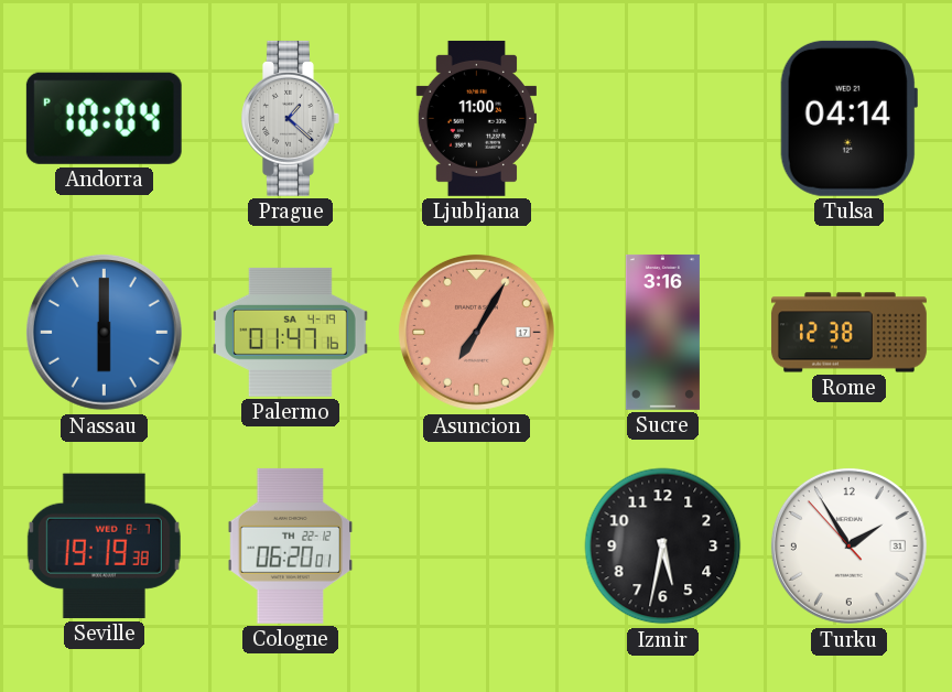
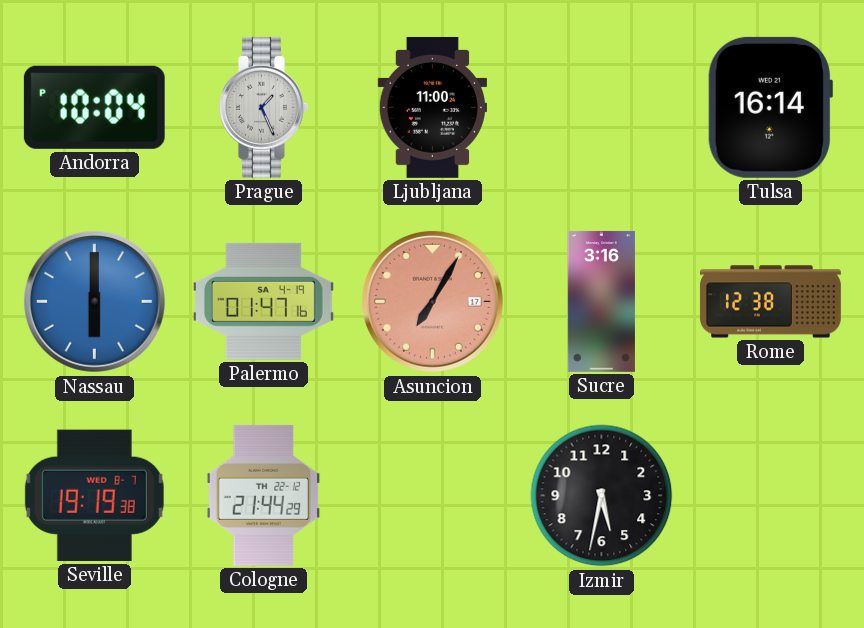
Prague: 1:22 -> 1:26 (264, 107)
Tulsa: 04:14 -> 16:14 (770, 107)
Cologne: 06:20 -> 21:44 (264, 495)
Turku: 1:54 -> none (848, 545)
